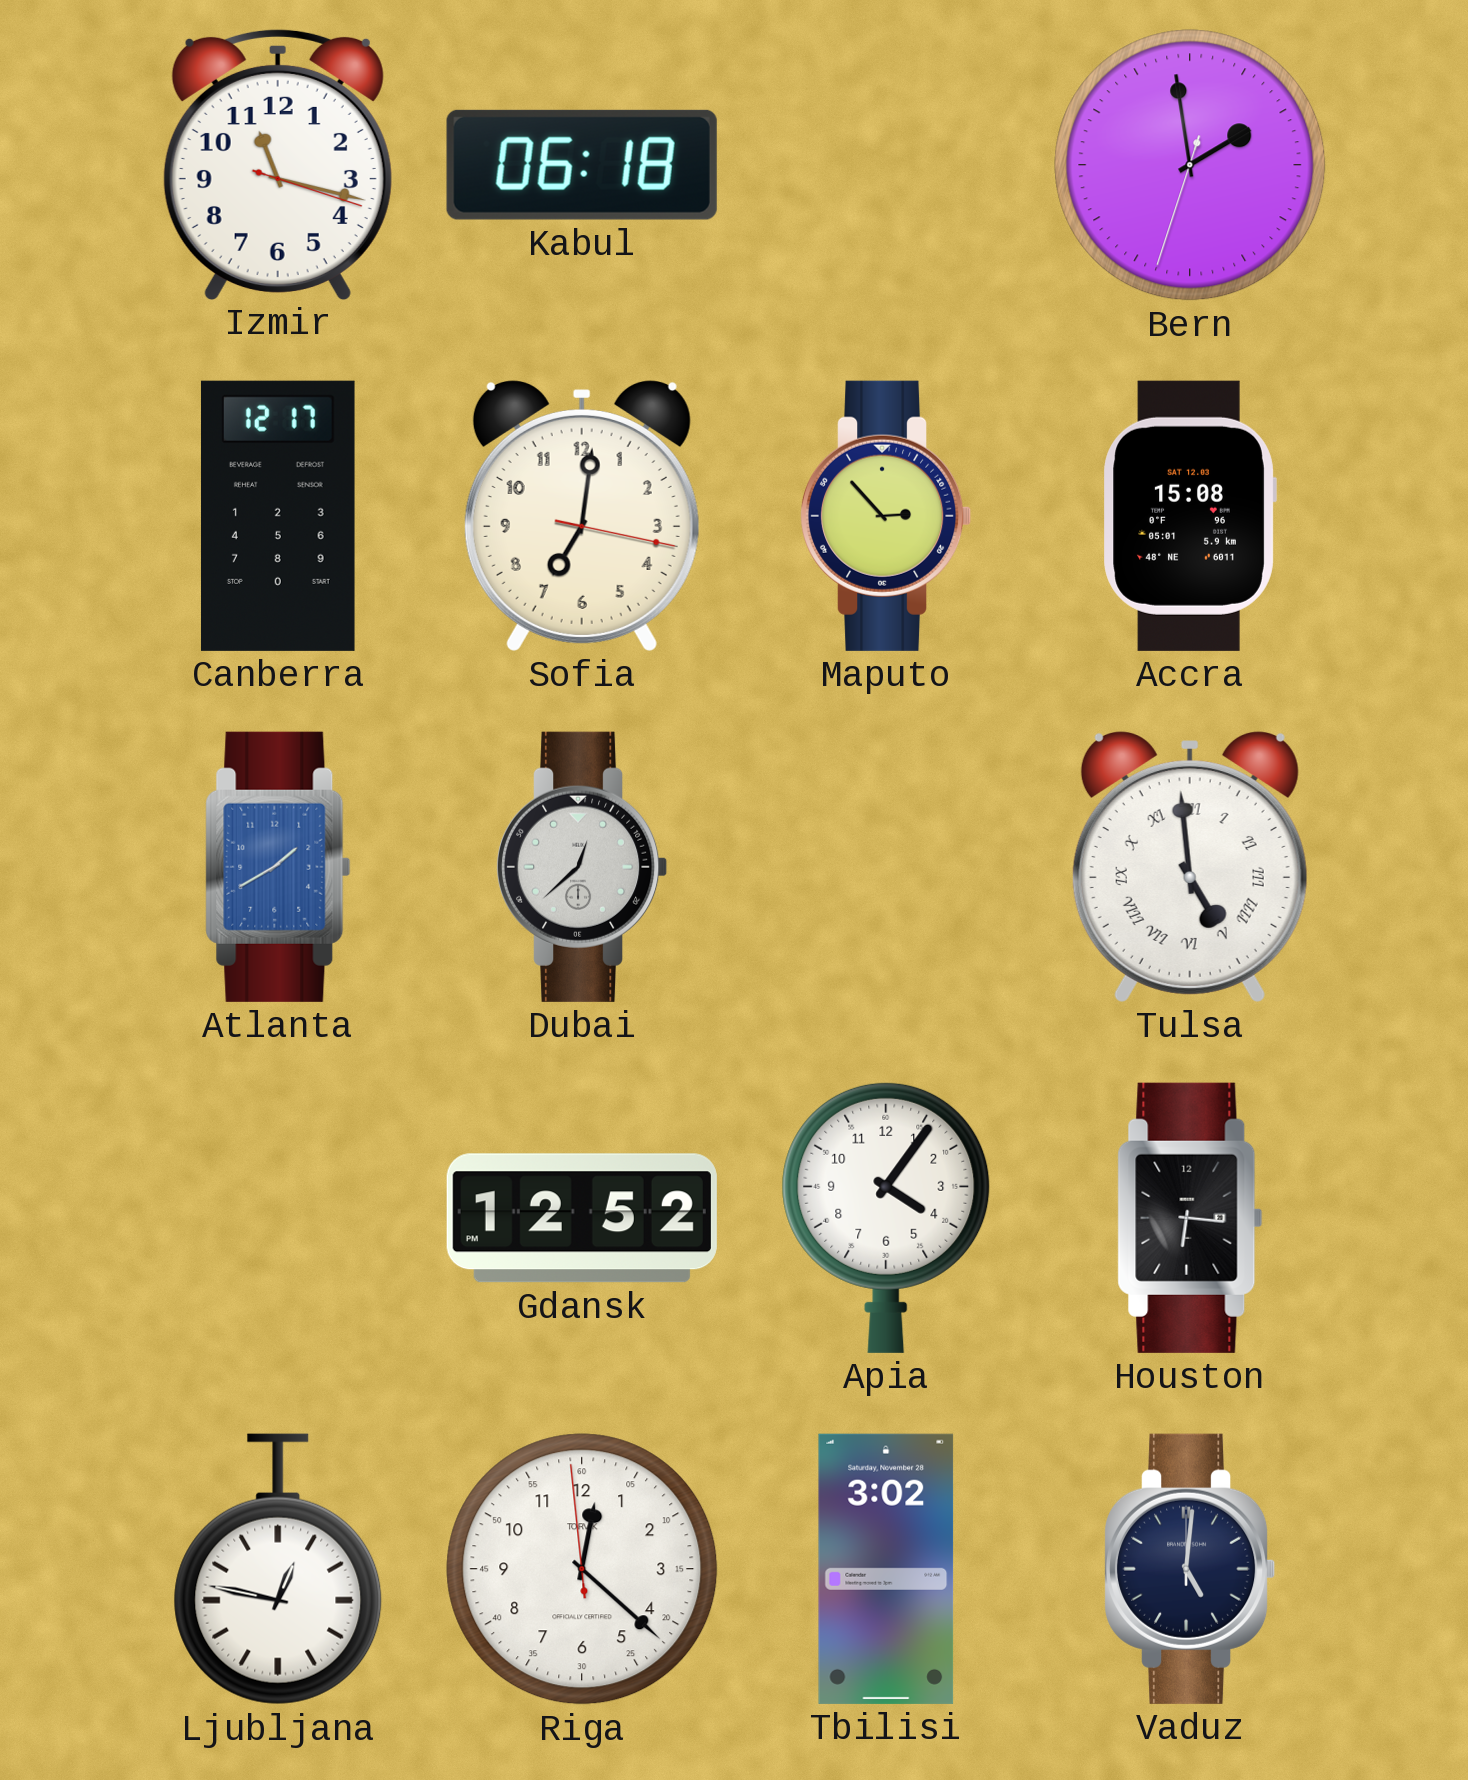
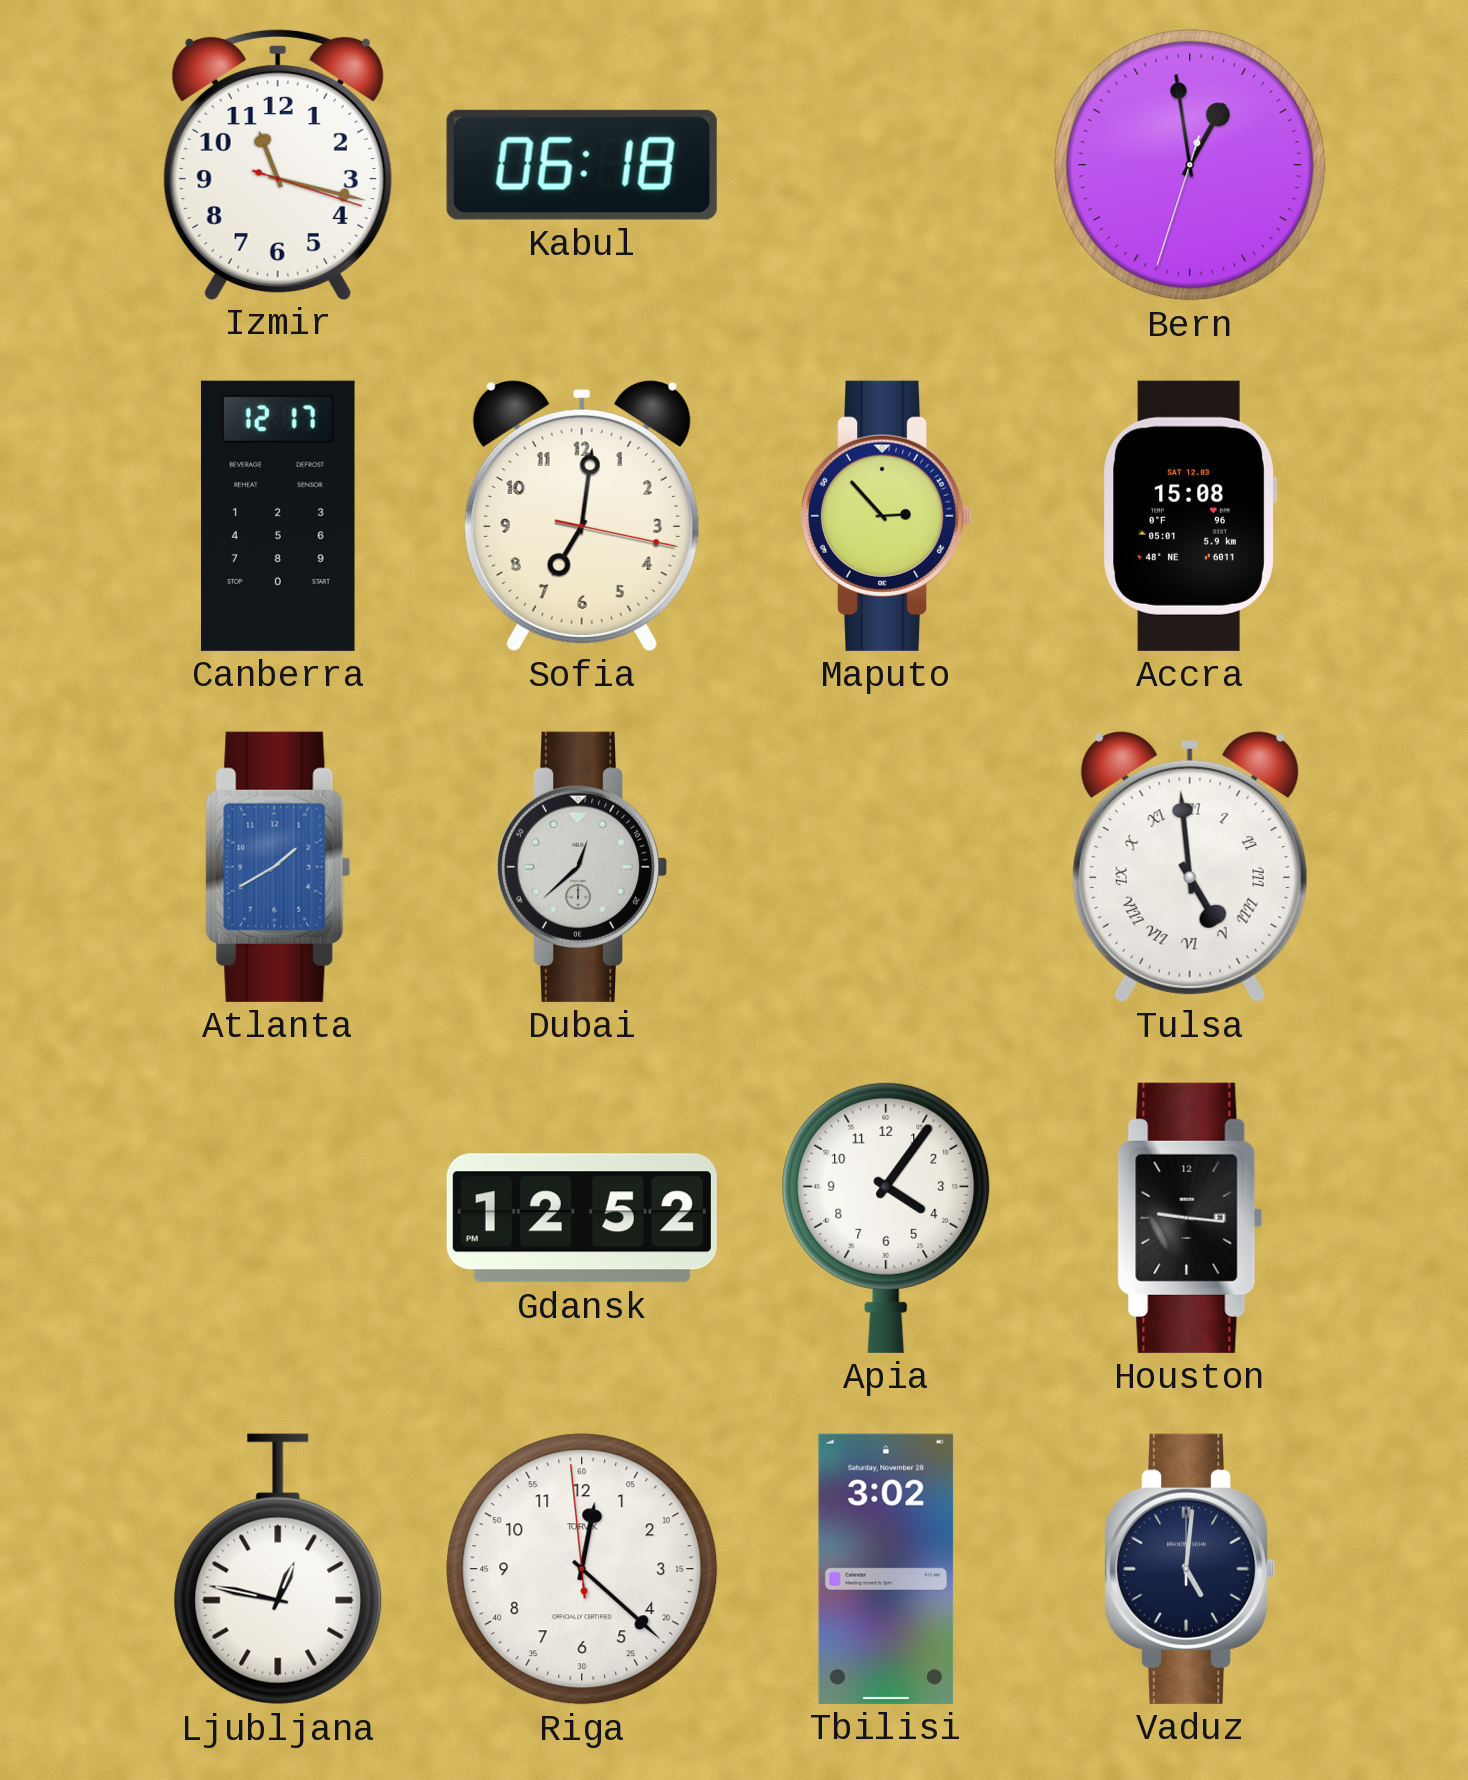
Bern: 1:58 -> 12:58 (1190, 165)
Houston: 6:16 -> 9:16 (1190, 1218)
